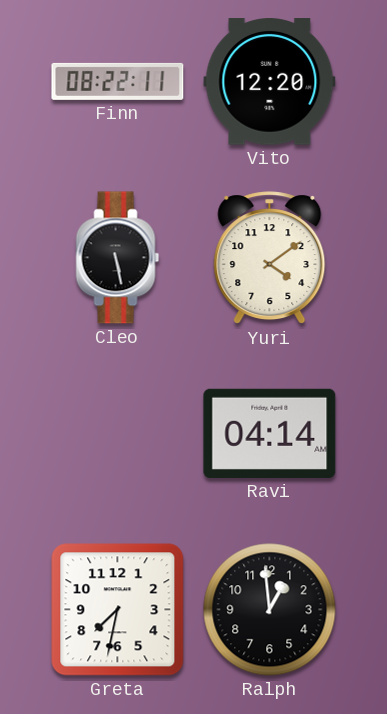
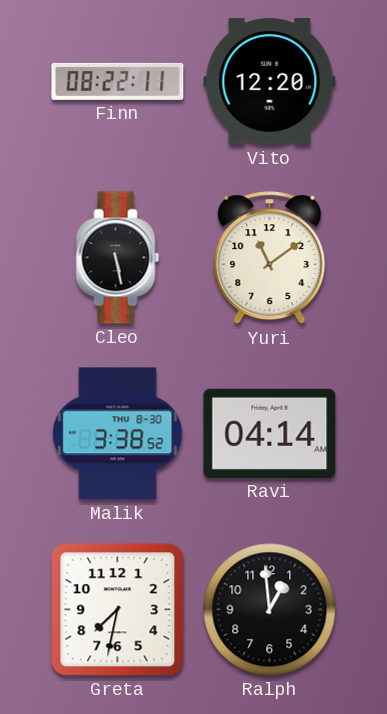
Yuri: 4:09 -> 11:09 (270, 258)
Malik: none -> 3:38 (118, 434)
